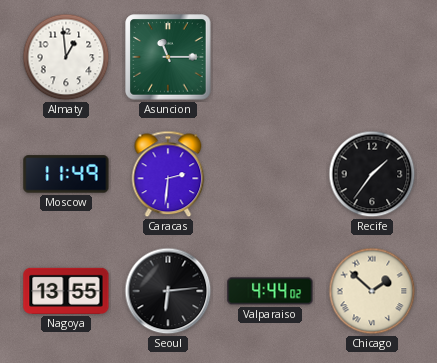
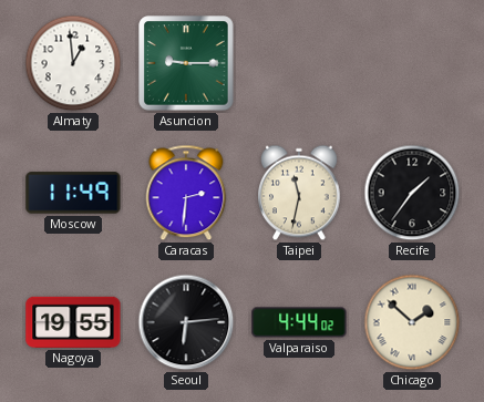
Asuncion: 11:15 -> 9:15 (186, 63)
Taipei: none -> 11:32 (300, 193)
Nagoya: 13:55 -> 19:55 (73, 322)
